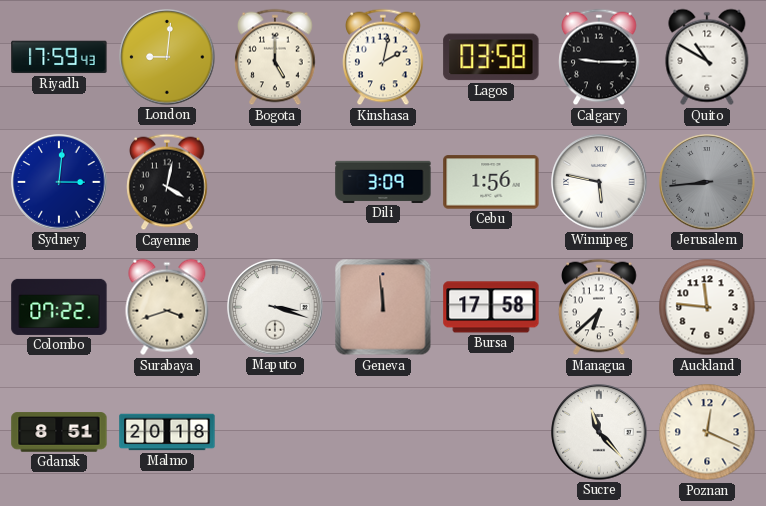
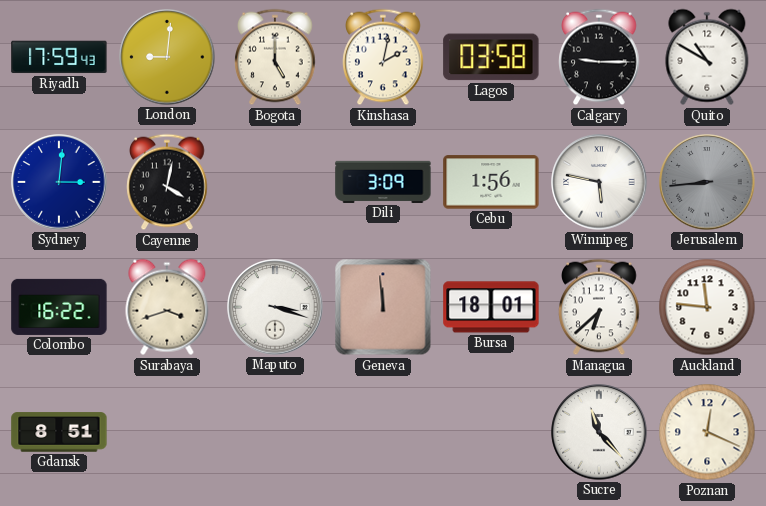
Colombo: 07:22 -> 16:22 (59, 307)
Bursa: 17:58 -> 18:01 (491, 307)
Malmo: 20:18 -> none (167, 432)
